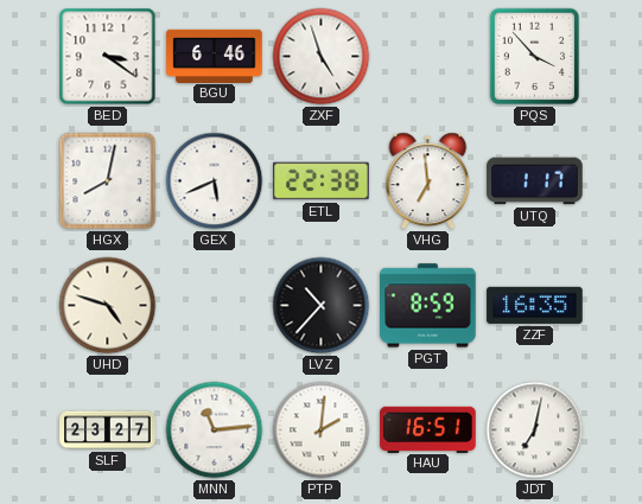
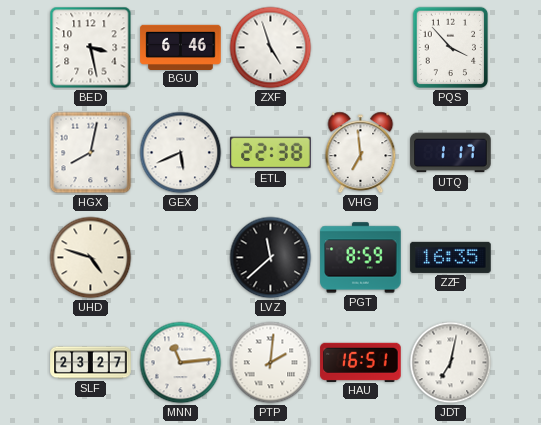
BED: 3:21 -> 3:28 (91, 48)
LVZ: 10:37 -> 11:38 (271, 258)
